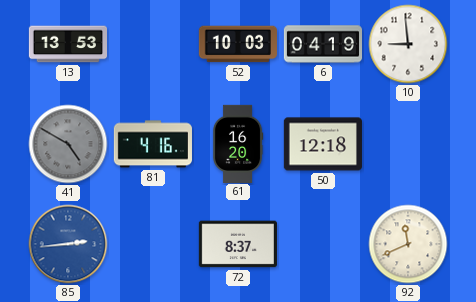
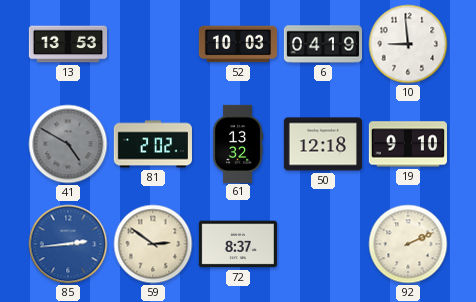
81: 4:16 -> 2:02 (153, 144)
61: 16:20 -> 13:32 (238, 143)
19: none -> 9:10 (408, 144)
59: none -> 2:51 (153, 244)
92: 11:41 -> 2:11 (408, 244)
